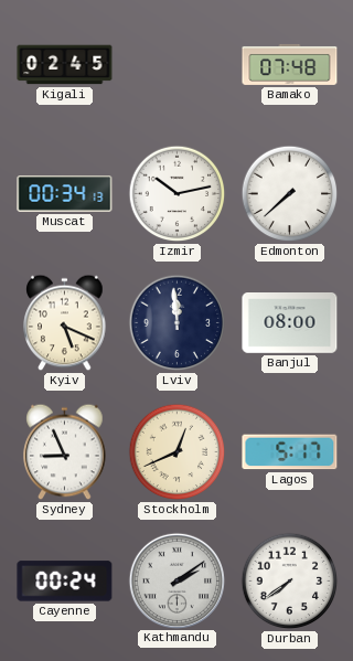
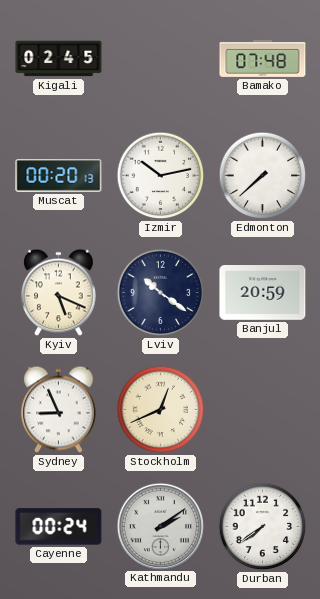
Muscat: 00:34 -> 00:20 (59, 176)
Lviv: 11:59 -> 10:21 (161, 293)
Banjul: 08:00 -> 20:59 (263, 293)
Lagos: 5:17 -> none (290, 452)
